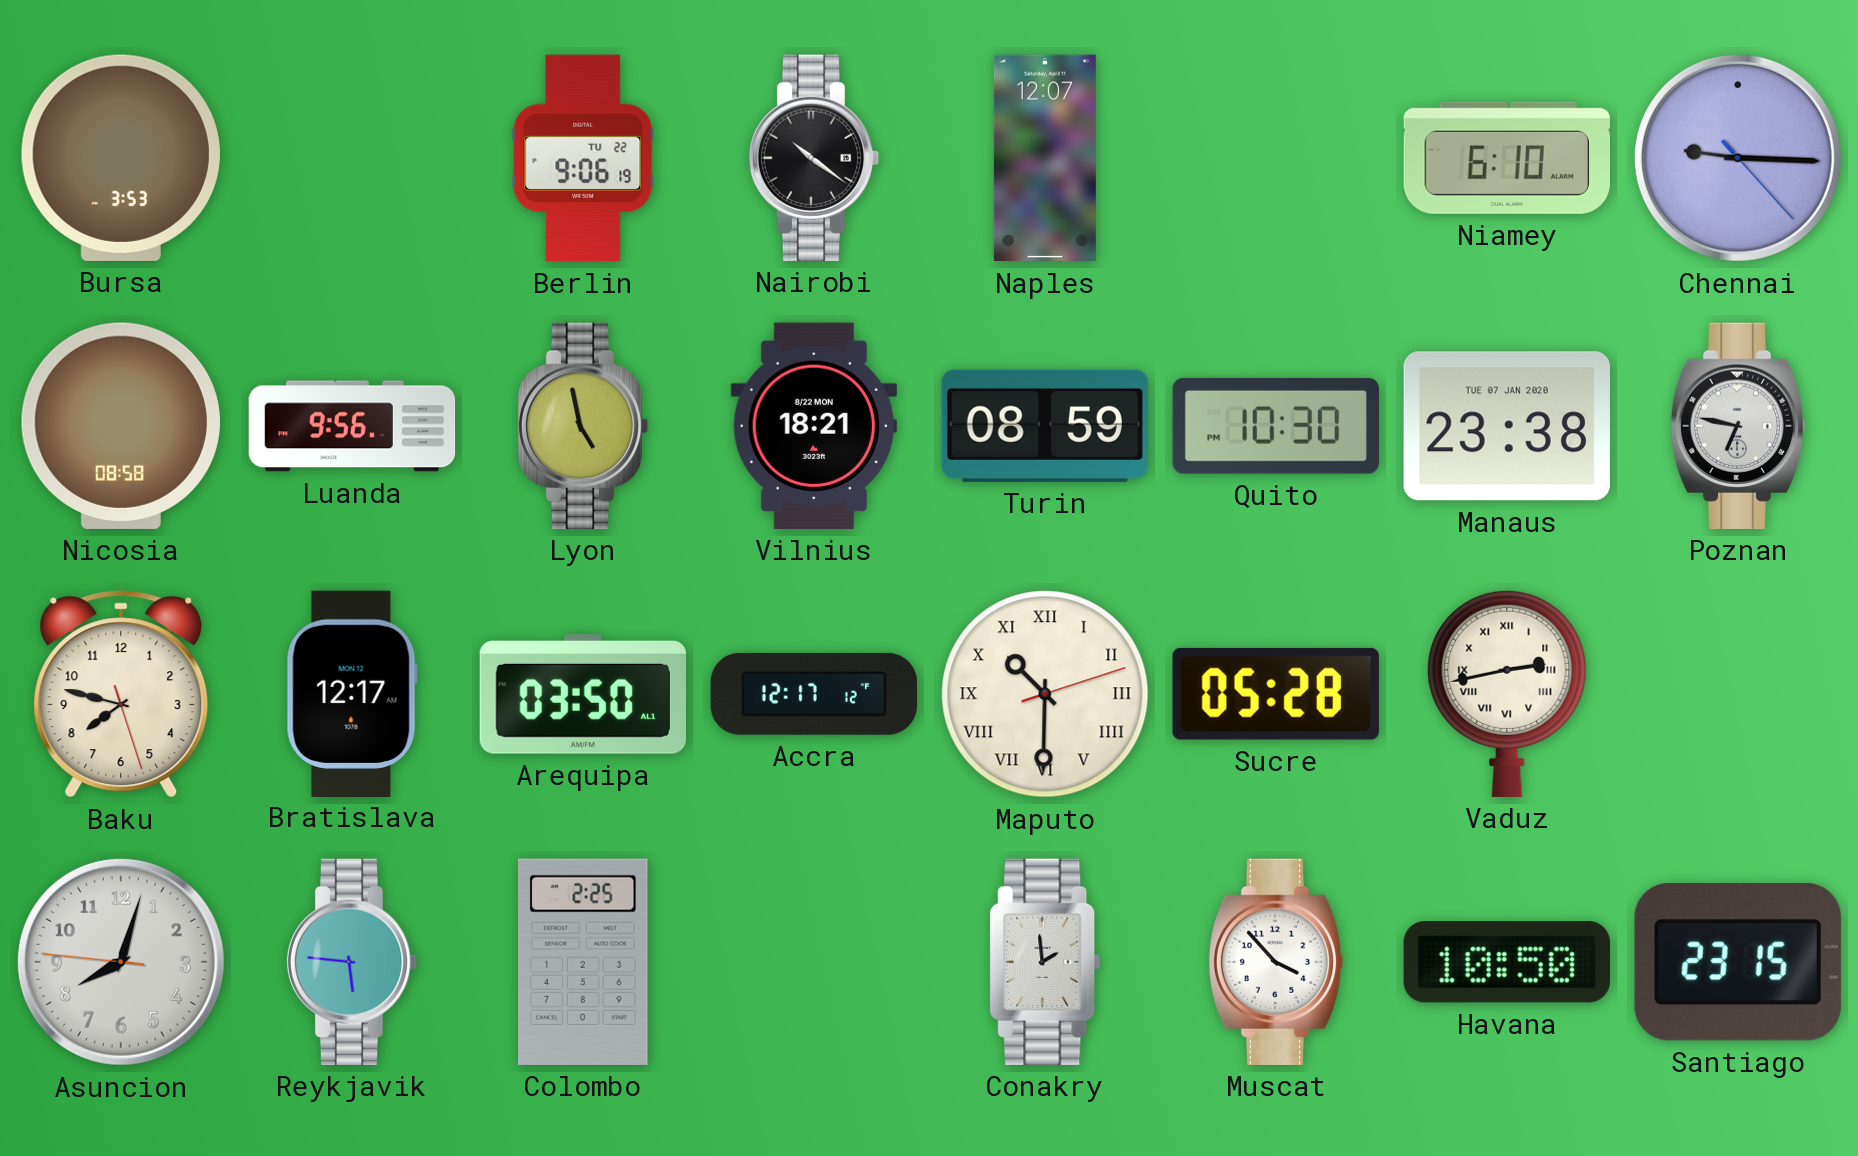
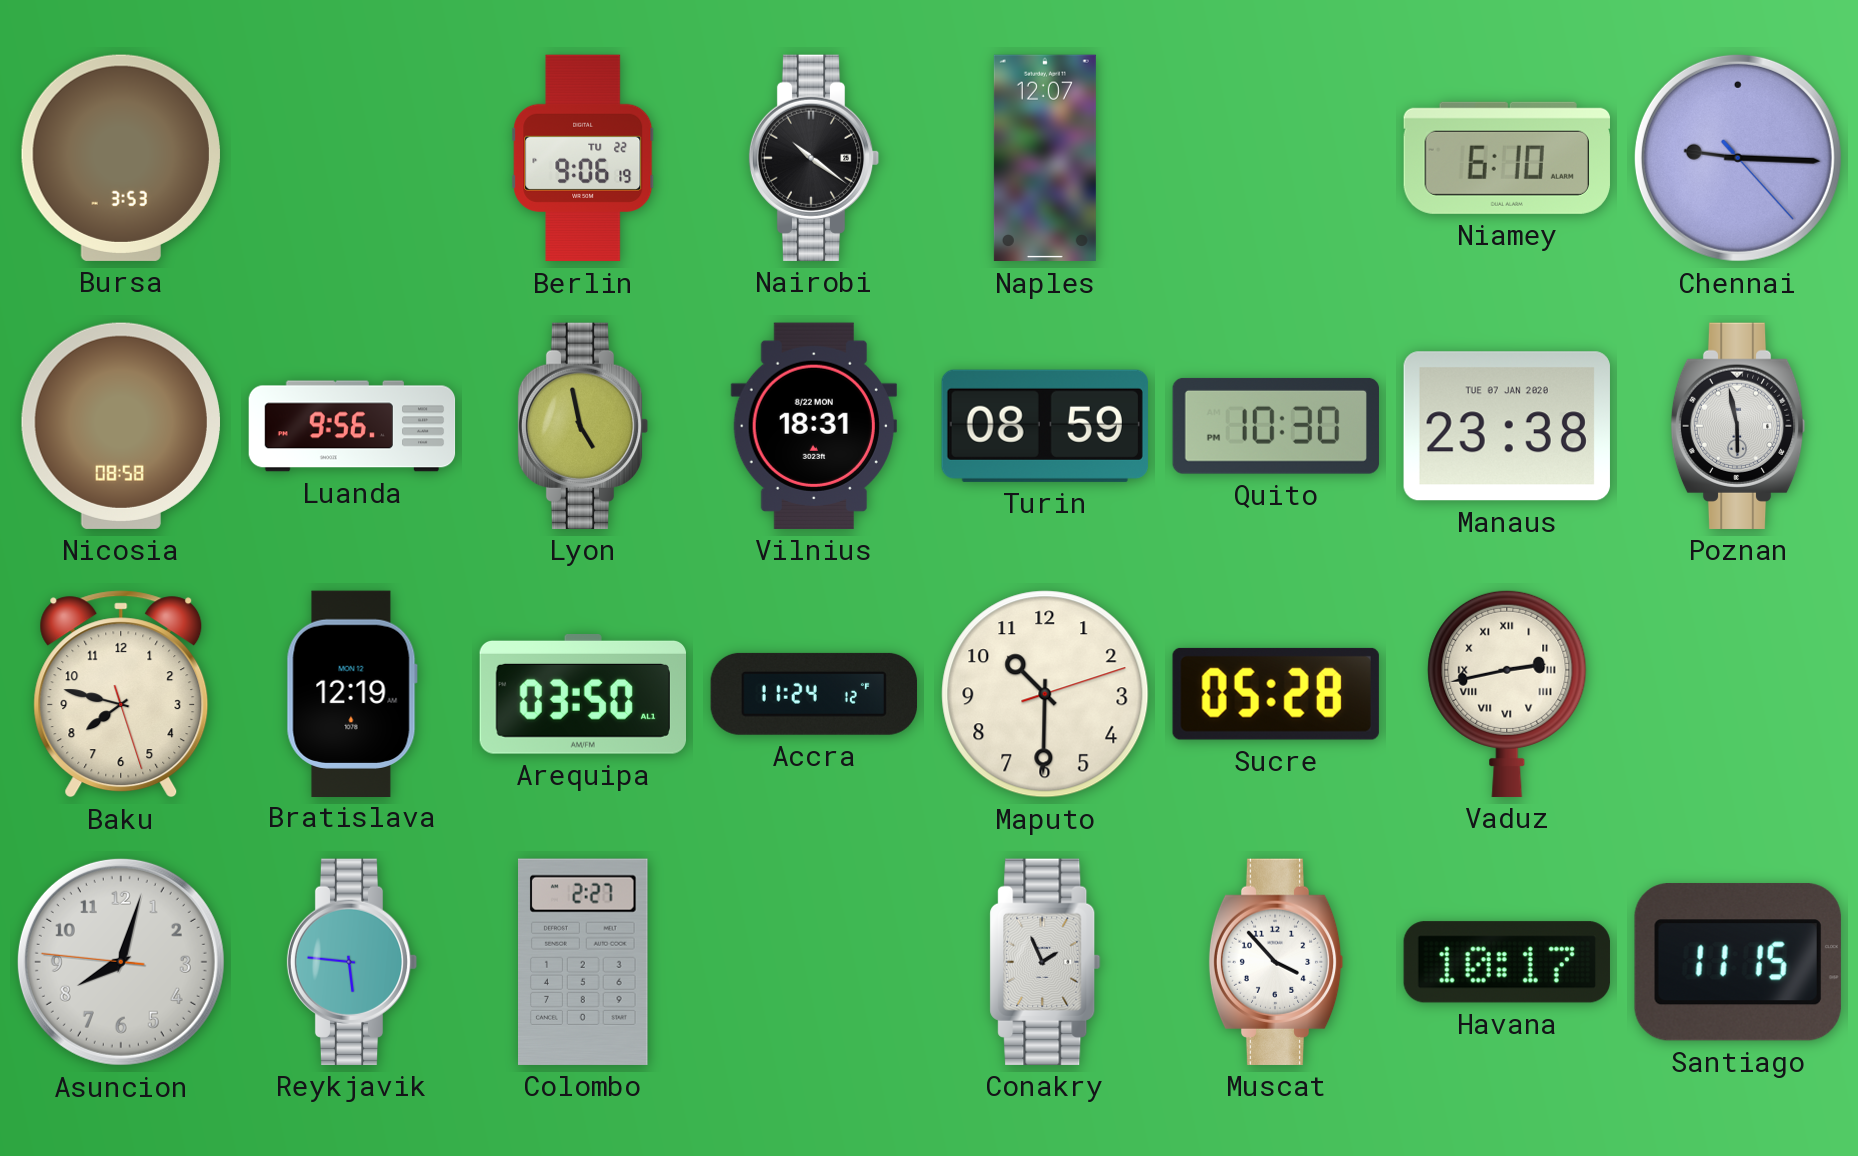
Vilnius: 18:21 -> 18:31 (814, 426)
Poznan: 6:47 -> 5:58 (1738, 426)
Bratislava: 12:17 -> 12:19 (352, 693)
Accra: 12:17 -> 11:24 (813, 694)
Maputo numerals: Roman -> Arabic (1045, 694)
Colombo: 2:25 -> 2:27 (584, 962)
Conakry: 1:59 -> 1:56 (1045, 962)
Havana: 10:50 -> 10:17 (1507, 962)
Santiago: 23:15 -> 11:15 (1738, 962)
